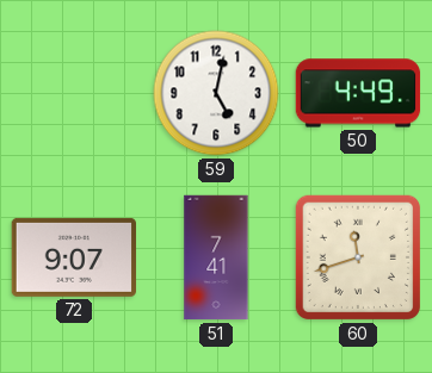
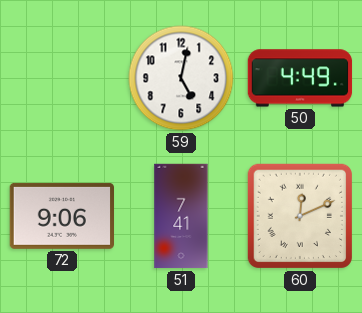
72: 9:07 -> 9:06 (61, 216)
60: 11:42 -> 12:11 (300, 216)
